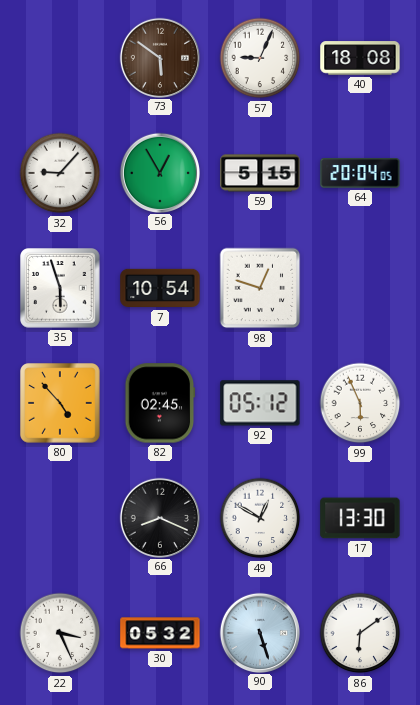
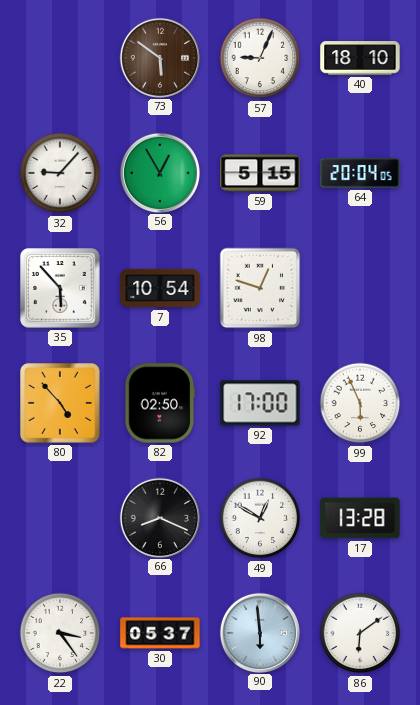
40: 18:08 -> 18:10 (360, 58)
35: 5:57 -> 5:53 (60, 288)
82: 02:45 -> 02:50 (160, 403)
92: 05:12 -> 17:00 (260, 403)
17: 13:30 -> 13:28 (360, 518)
22: 3:26 -> 3:24 (60, 633)
30: 05:32 -> 05:37 (160, 633)
90: 5:27 -> 5:59 (259, 632)
